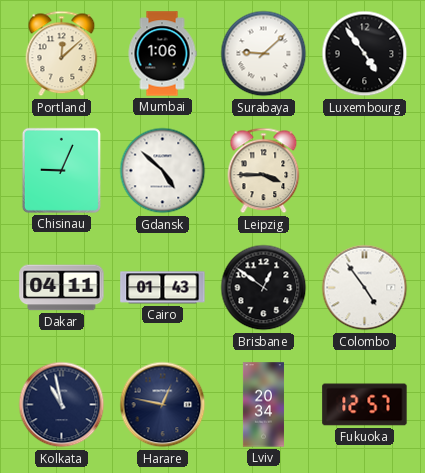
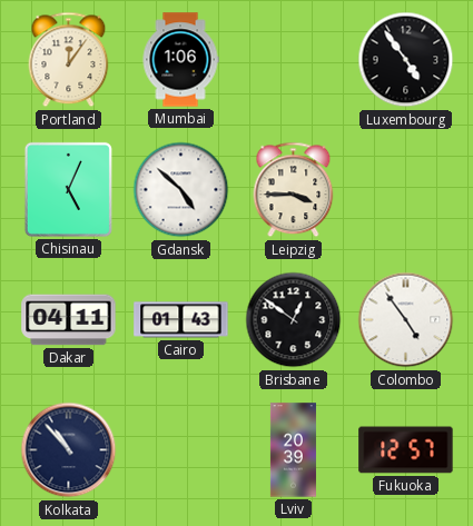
Portland: 12:08 -> 12:06 (69, 60)
Surabaya: 9:08 -> none (264, 54)
Chisinau: 9:04 -> 5:04 (68, 189)
Kolkata: 10:58 -> 10:53 (69, 450)
Harare: 12:47 -> none (163, 405)
Lviv: 20:34 -> 20:39 (293, 450)
